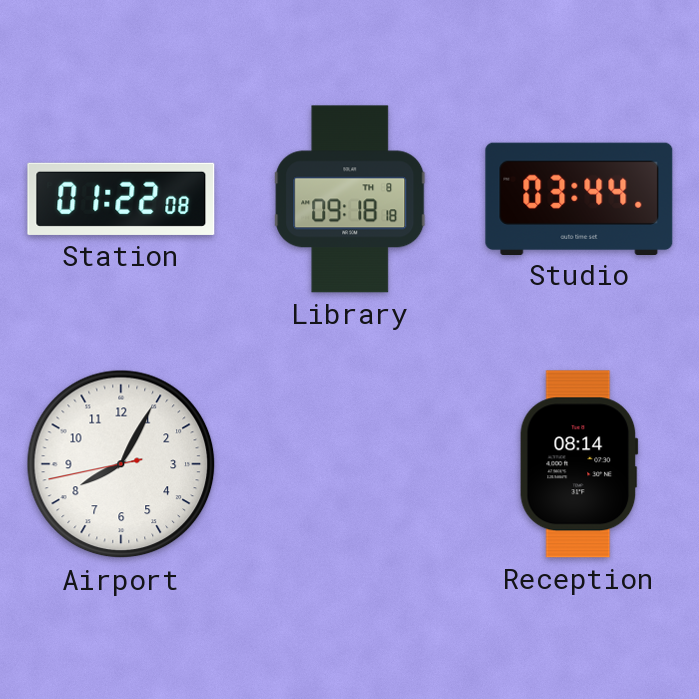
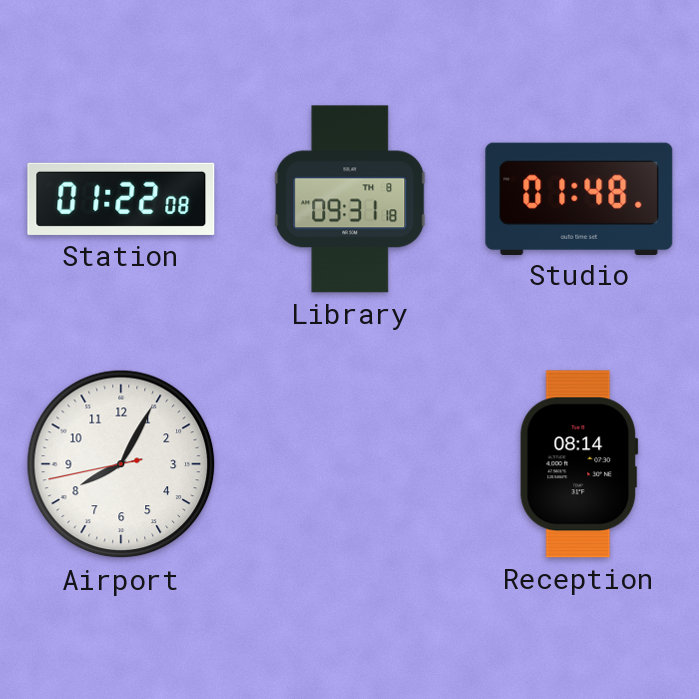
Library: 09:18 -> 09:31 (350, 199)
Studio: 03:44 -> 01:48 (579, 198)
